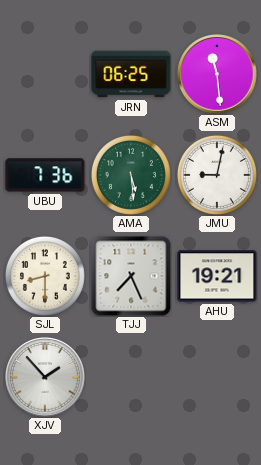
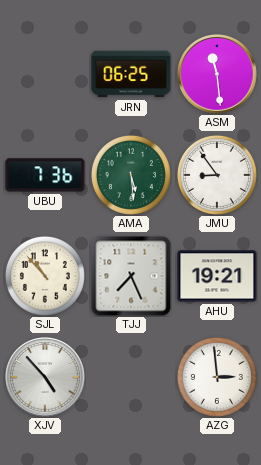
JMU: 9:02 -> 8:54 (217, 175)
SJL: 8:30 -> 10:53 (45, 276)
XJV: 1:53 -> 4:53 (45, 377)
AZG: none -> 2:59 (217, 377)
